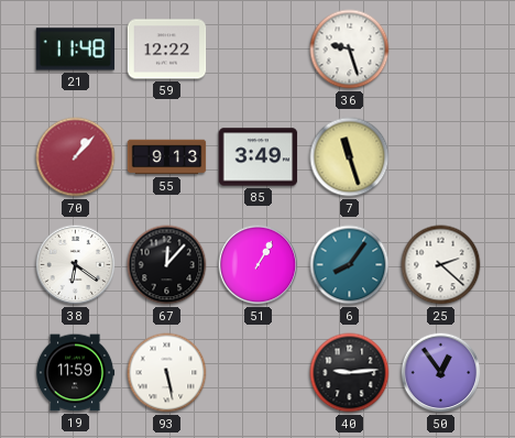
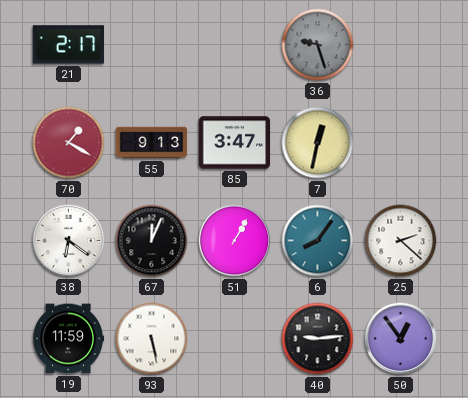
21: 11:48 -> 2:17 (69, 45)
59: 12:22 -> none (167, 50)
36 dial: white -> grey (318, 45)
70: 1:07 -> 1:20 (69, 143)
85: 3:49 -> 3:47 (235, 143)
7: 11:27 -> 12:32 (318, 143)
67: 12:07 -> 12:04 (152, 241)
